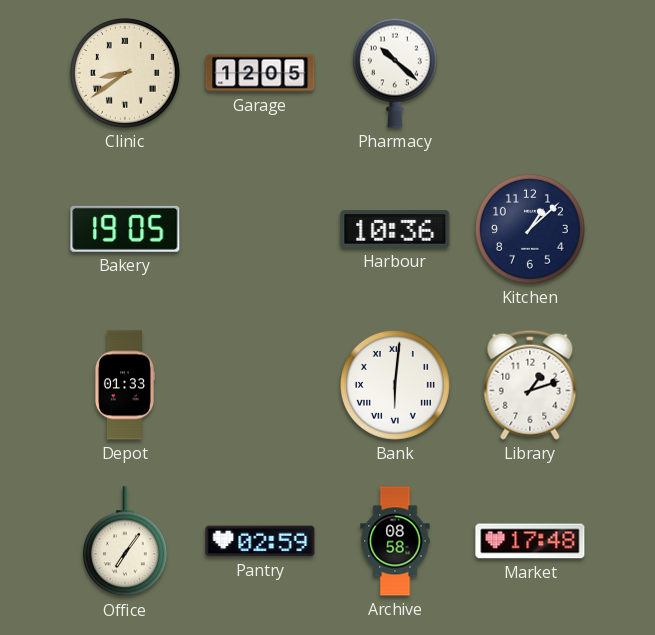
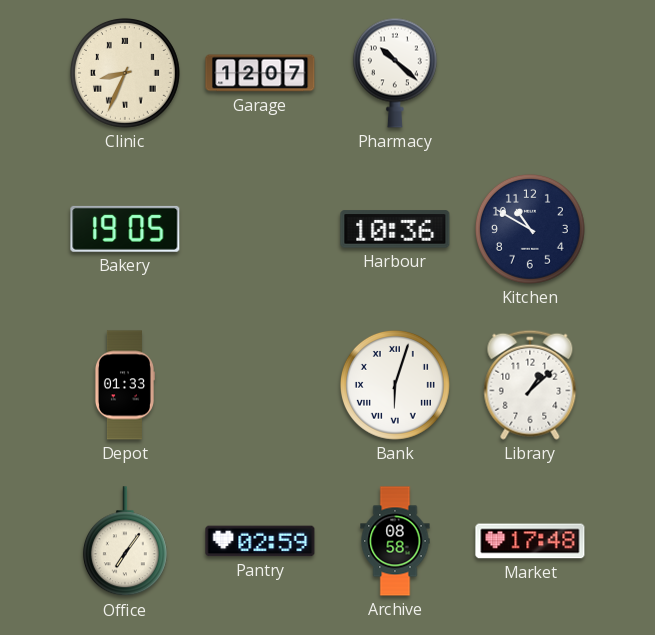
Clinic: 8:39 -> 8:34 (125, 73)
Garage: 12:05 -> 12:07 (260, 73)
Kitchen: 1:08 -> 10:50 (530, 229)
Bank: 6:01 -> 6:03 (395, 385)
Library: 1:12 -> 1:08 (530, 385)
